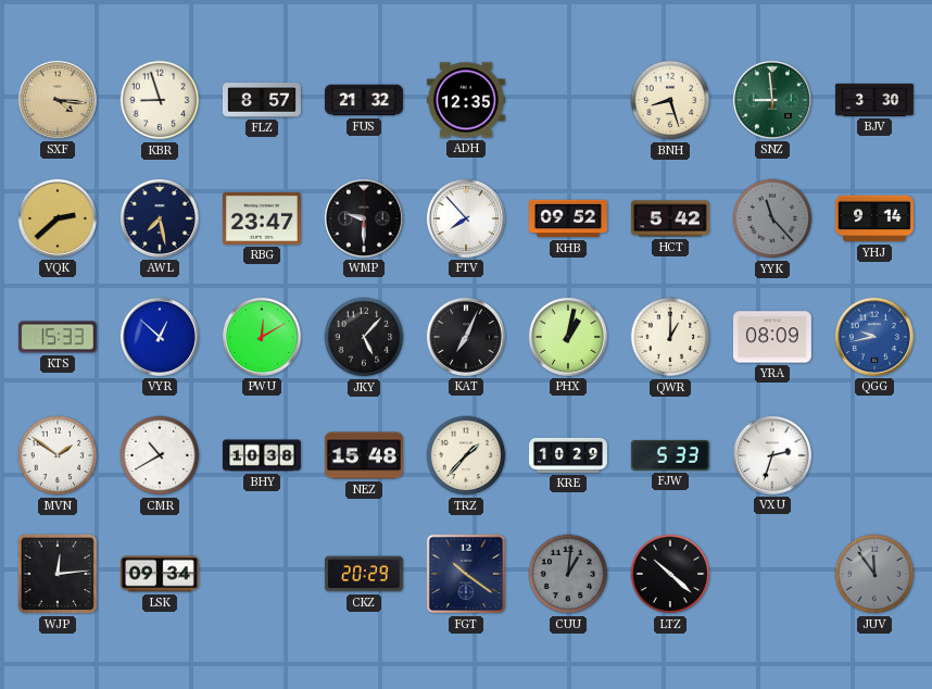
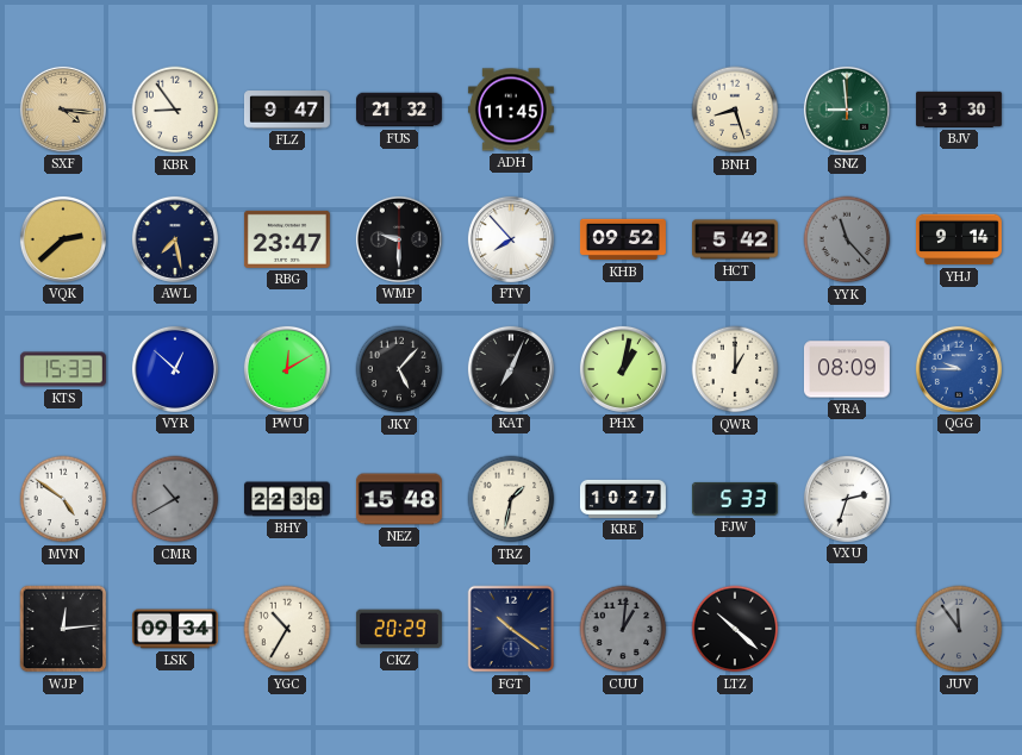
KBR: 8:57 -> 8:54 (175, 110)
FLZ: 8:57 -> 9:47 (287, 110)
ADH: 12:35 -> 11:45 (511, 110)
QGG: 9:43 -> 9:45 (959, 369)
MVN: 1:51 -> 4:51 (63, 499)
CMR dial: white -> grey (175, 499)
BHY: 10:38 -> 22:38 (287, 499)
TRZ: 1:37 -> 1:32 (511, 499)
KRE: 10:29 -> 10:27 (623, 499)
YGC: none -> 10:35 (287, 629)
